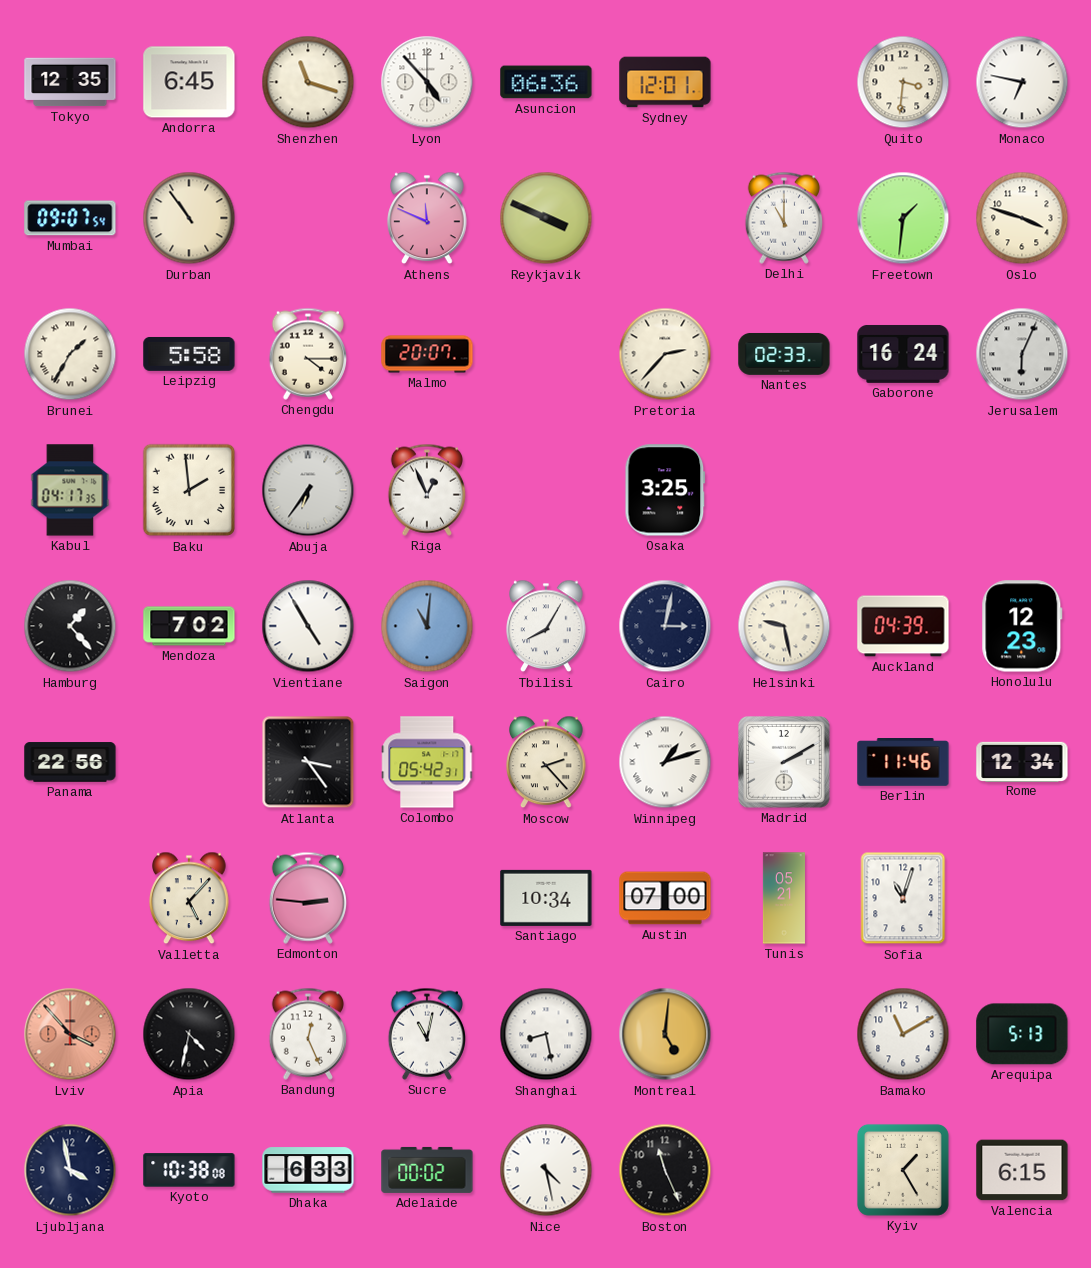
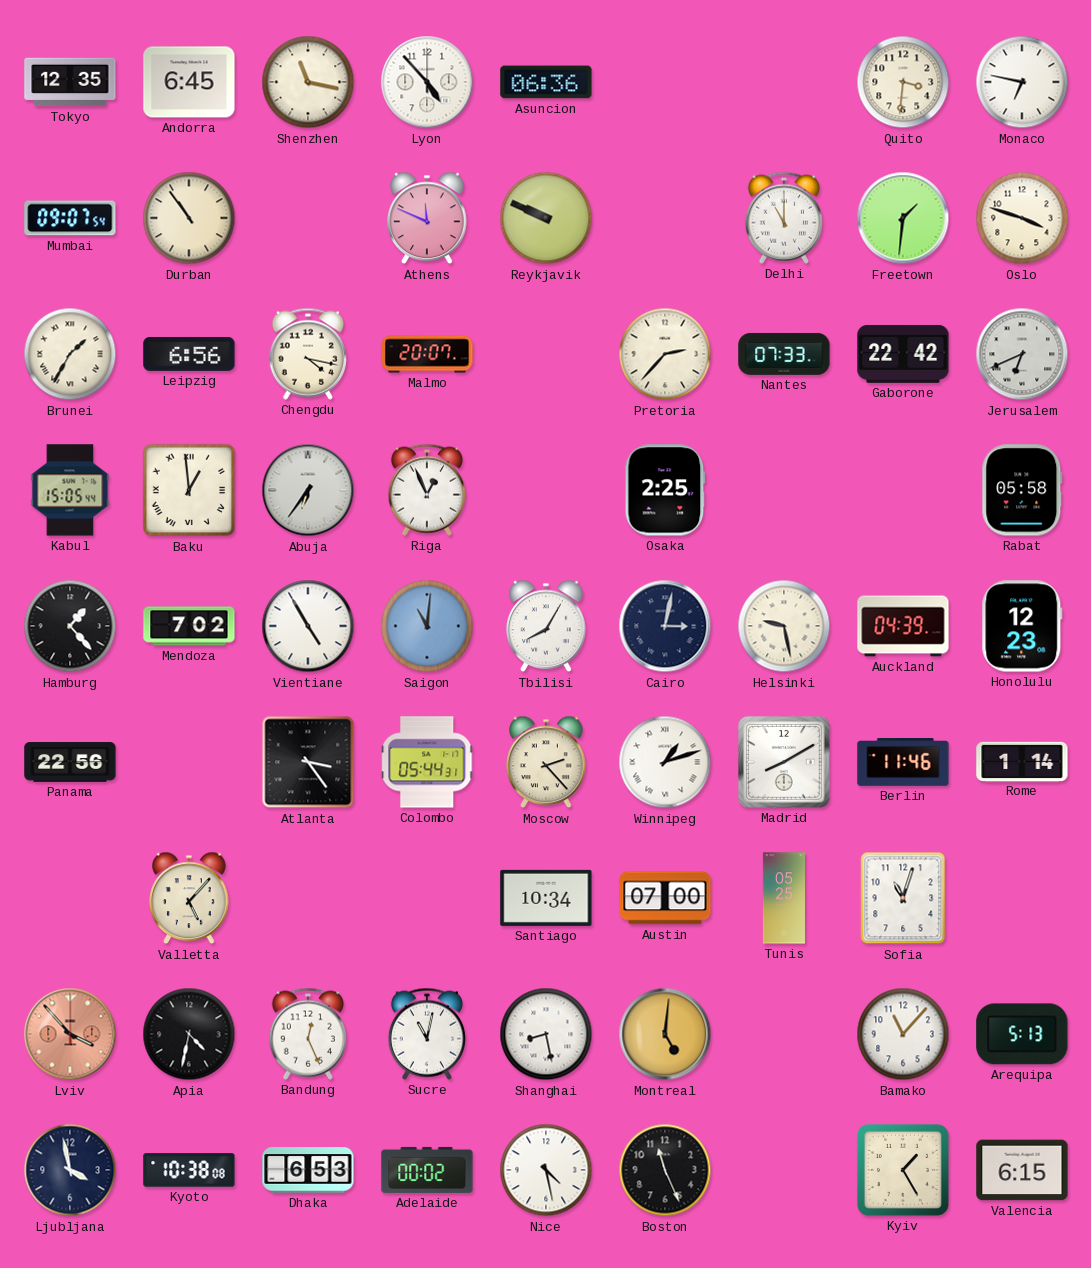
Shenzhen: 11:18 -> 11:17 (308, 82)
Sydney: 12:01 -> none (665, 82)
Reykjavik: 3:49 -> 9:49 (546, 218)
Leipzig: 5:58 -> 6:56 (189, 354)
Chengdu: 4:15 -> 4:17 (307, 354)
Nantes: 02:33 -> 07:33 (784, 354)
Gaborone: 16:24 -> 22:42 (903, 354)
Jerusalem: 6:04 -> 6:41 (1022, 354)
Kabul: 04:17 -> 15:05 (70, 490)
Baku: 1:59 -> 12:59 (189, 490)
Osaka: 3:25 -> 2:25 (665, 490)
Rabat: none -> 05:58 (1022, 490)
Colombo: 05:42 -> 05:44 (428, 762)
Madrid: 2:10 -> 8:10 (785, 763)
Rome: 12:34 -> 1:14 (1022, 761)
Edmonton: 2:46 -> none (307, 898)
Tunis: 05:21 -> 05:25 (784, 898)
Bamako: 11:10 -> 11:07 (903, 1034)
Dhaka: 6:33 -> 6:53 (308, 1170)
